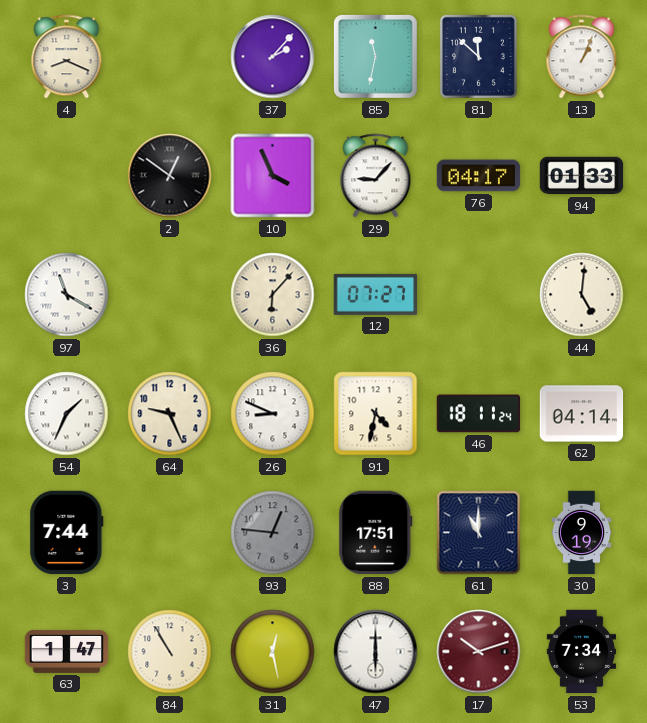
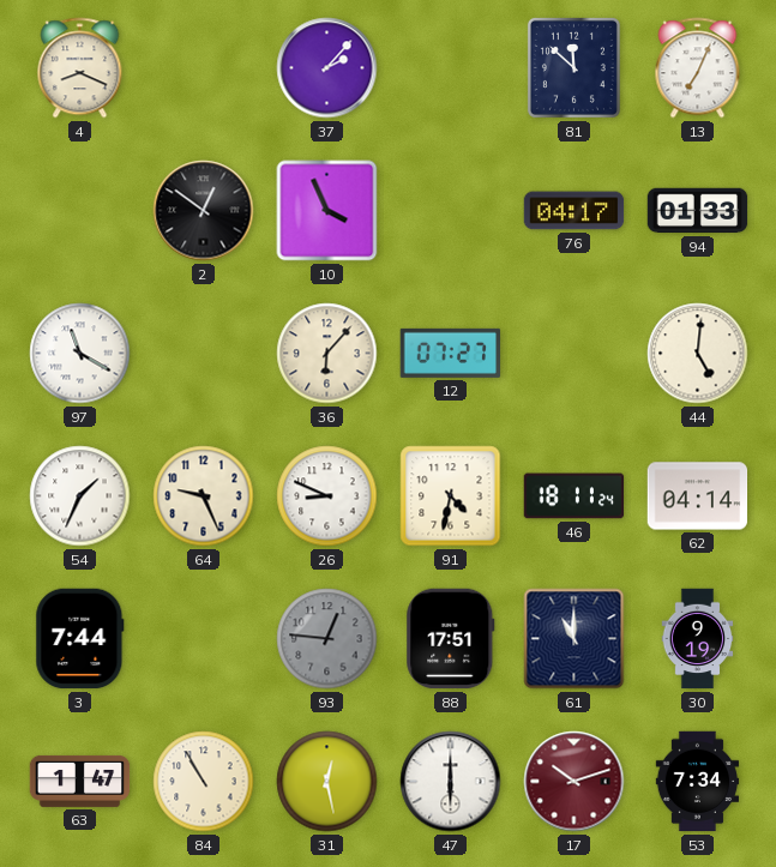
85: 11:32 -> none (375, 56)
13: 1:04 -> 7:04 (698, 68)
29: 9:07 -> none (376, 176)
